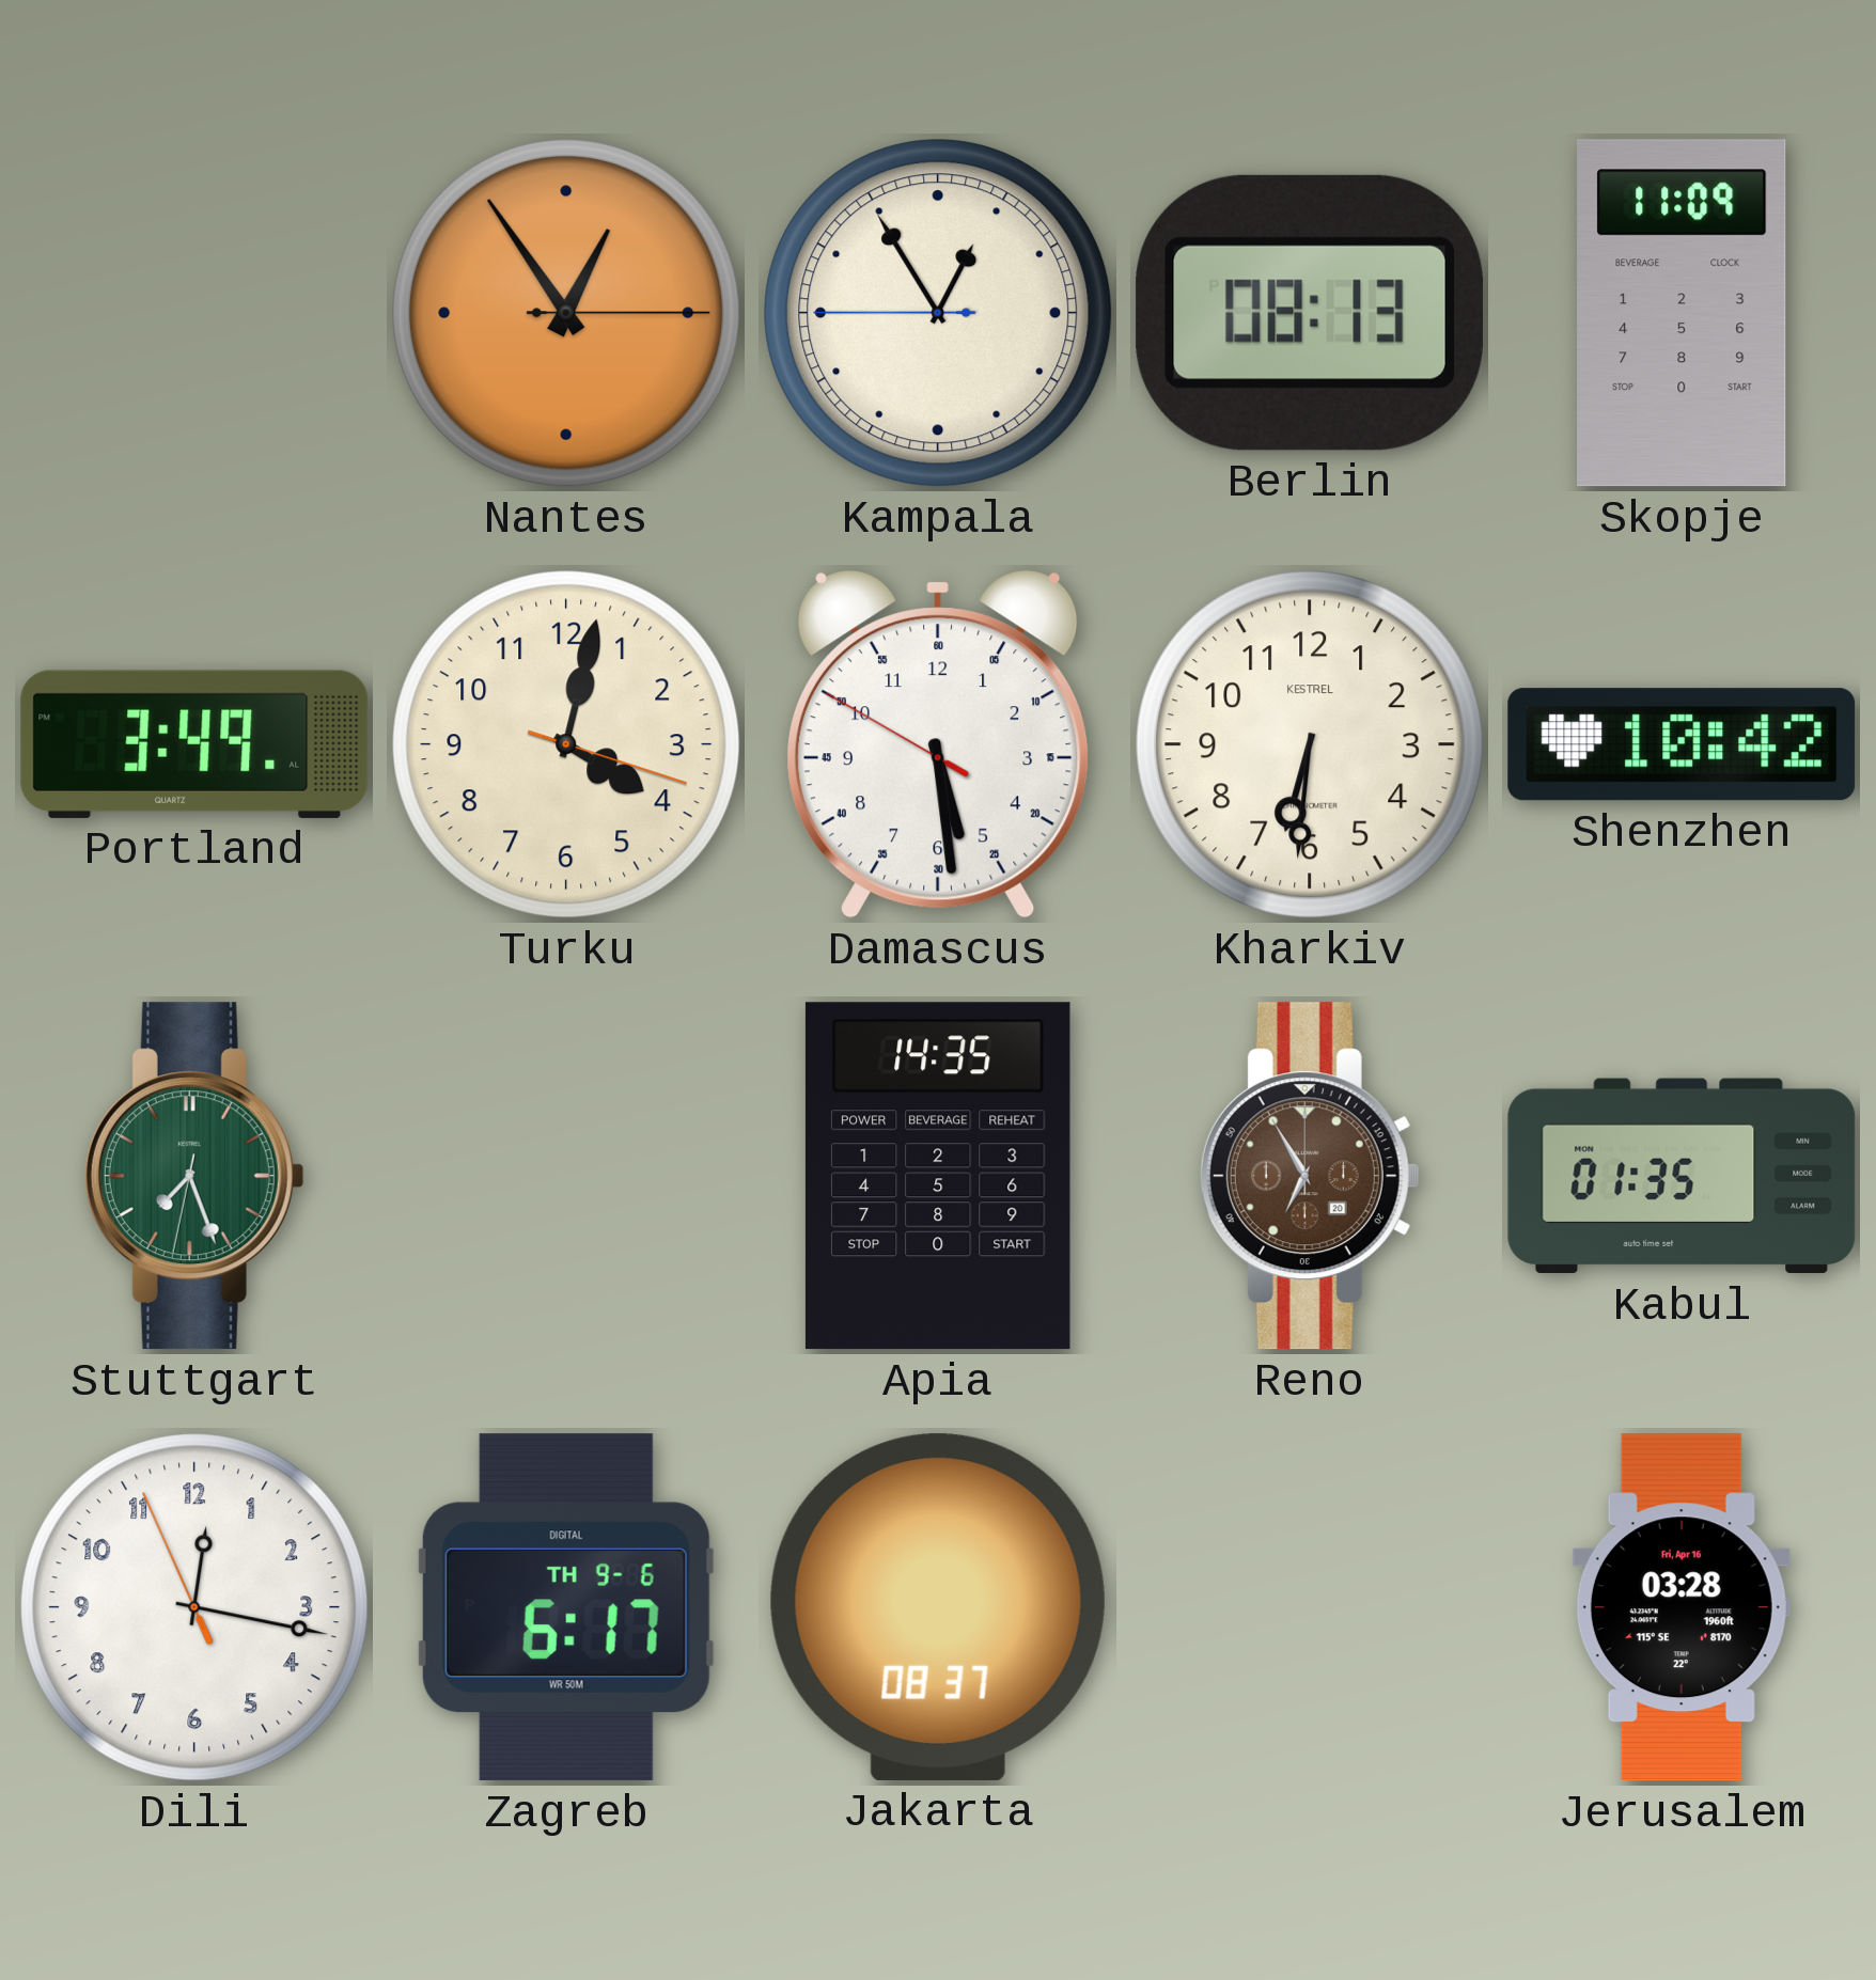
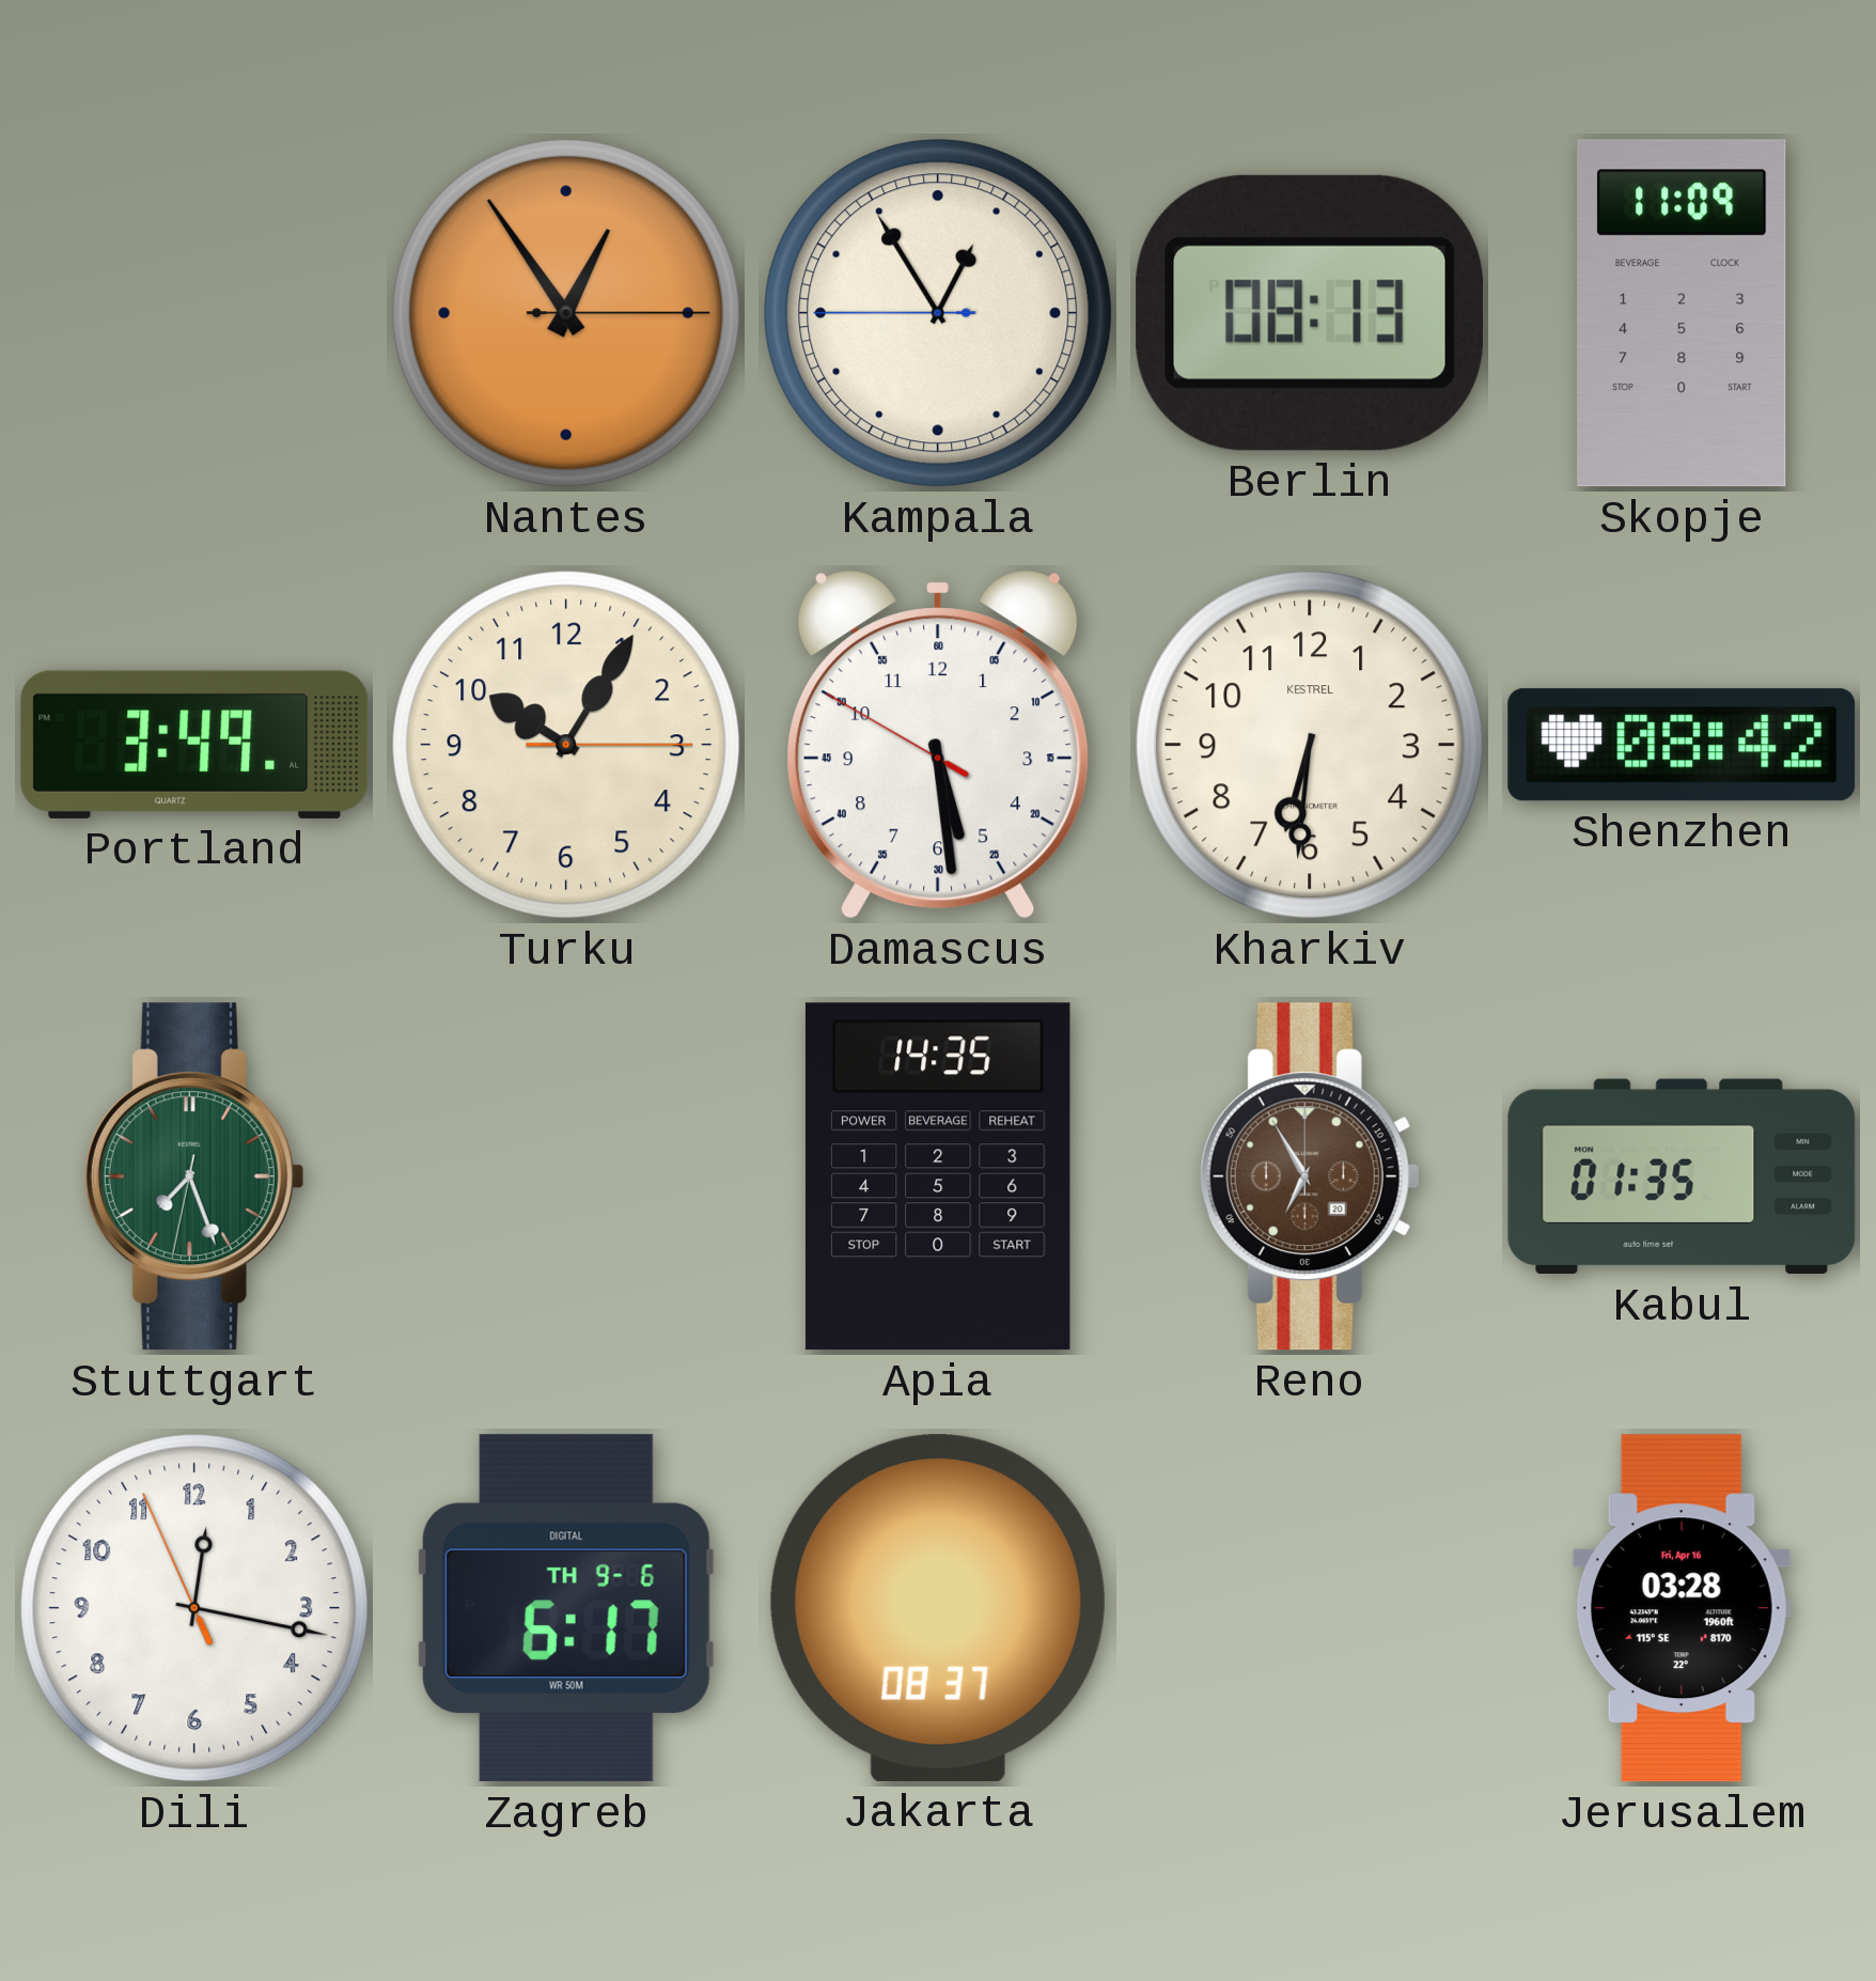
Turku: 4:02 -> 10:05 (566, 745)
Shenzhen: 10:42 -> 08:42 (1682, 745)
